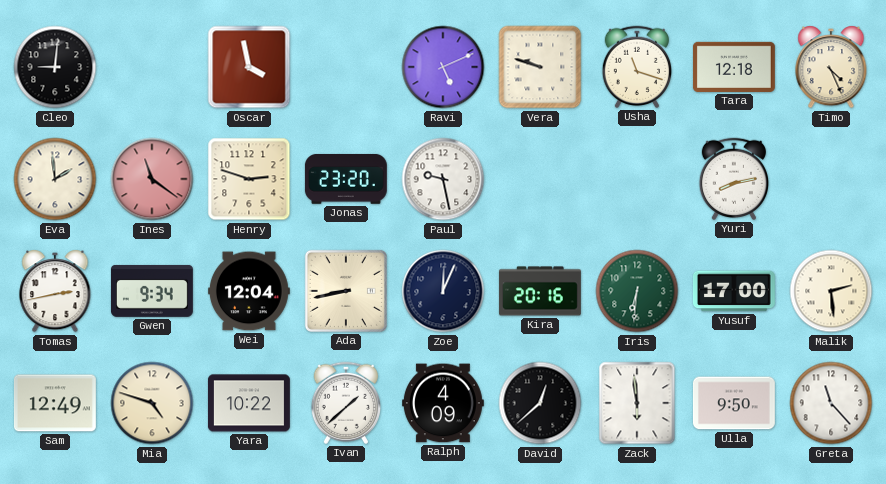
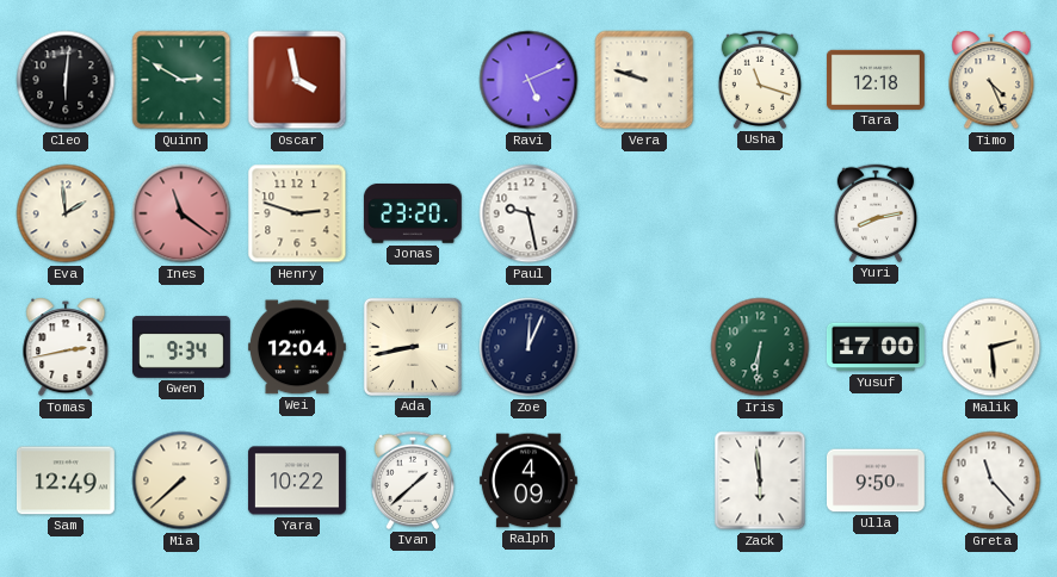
Cleo: 9:01 -> 6:01 (66, 80)
Quinn: none -> 2:50 (181, 80)
Kira: 20:16 -> none (540, 291)
Mia: 4:48 -> 7:38 (181, 480)
David: 12:38 -> none (540, 403)
